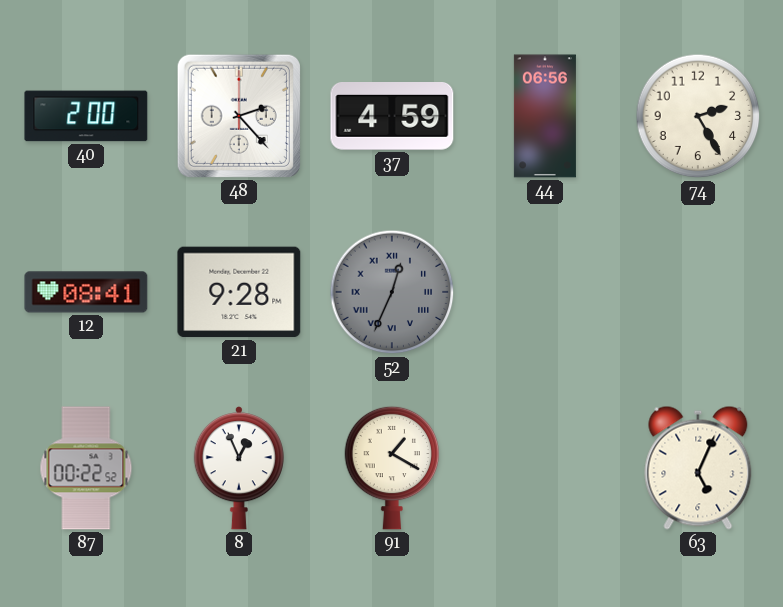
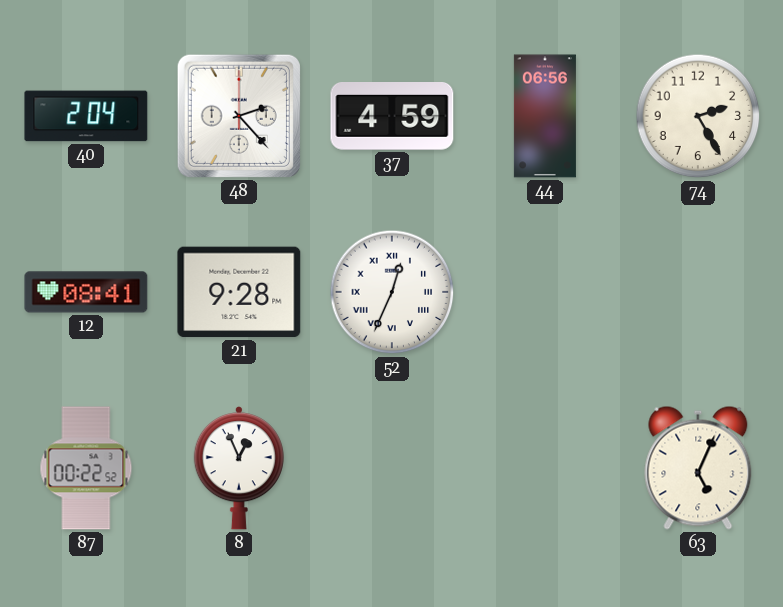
40: 2:00 -> 2:04 (86, 116)
52 dial: grey -> white (392, 292)
91: 1:20 -> none (392, 468)
